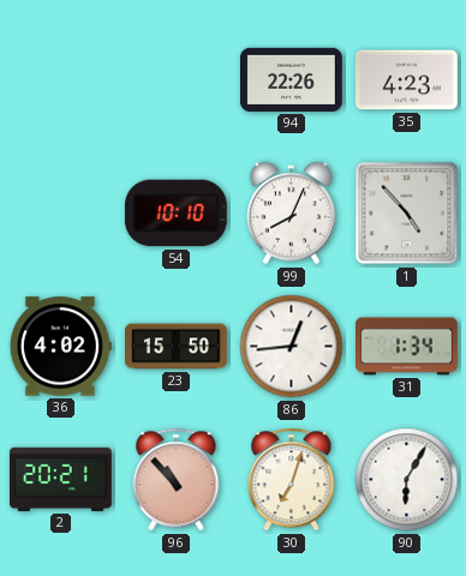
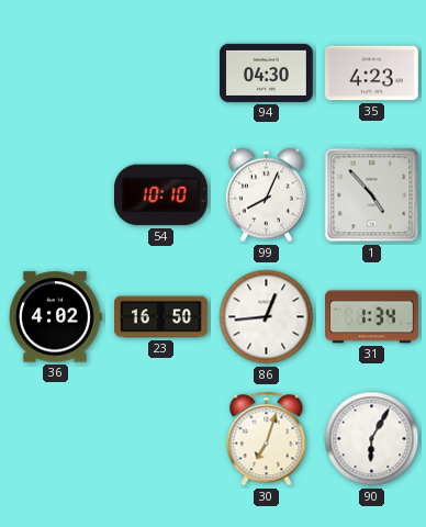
94: 22:26 -> 04:30 (267, 72)
23: 15:50 -> 16:50 (161, 317)
2: 20:21 -> none (61, 479)
96: 10:53 -> none (177, 480)
